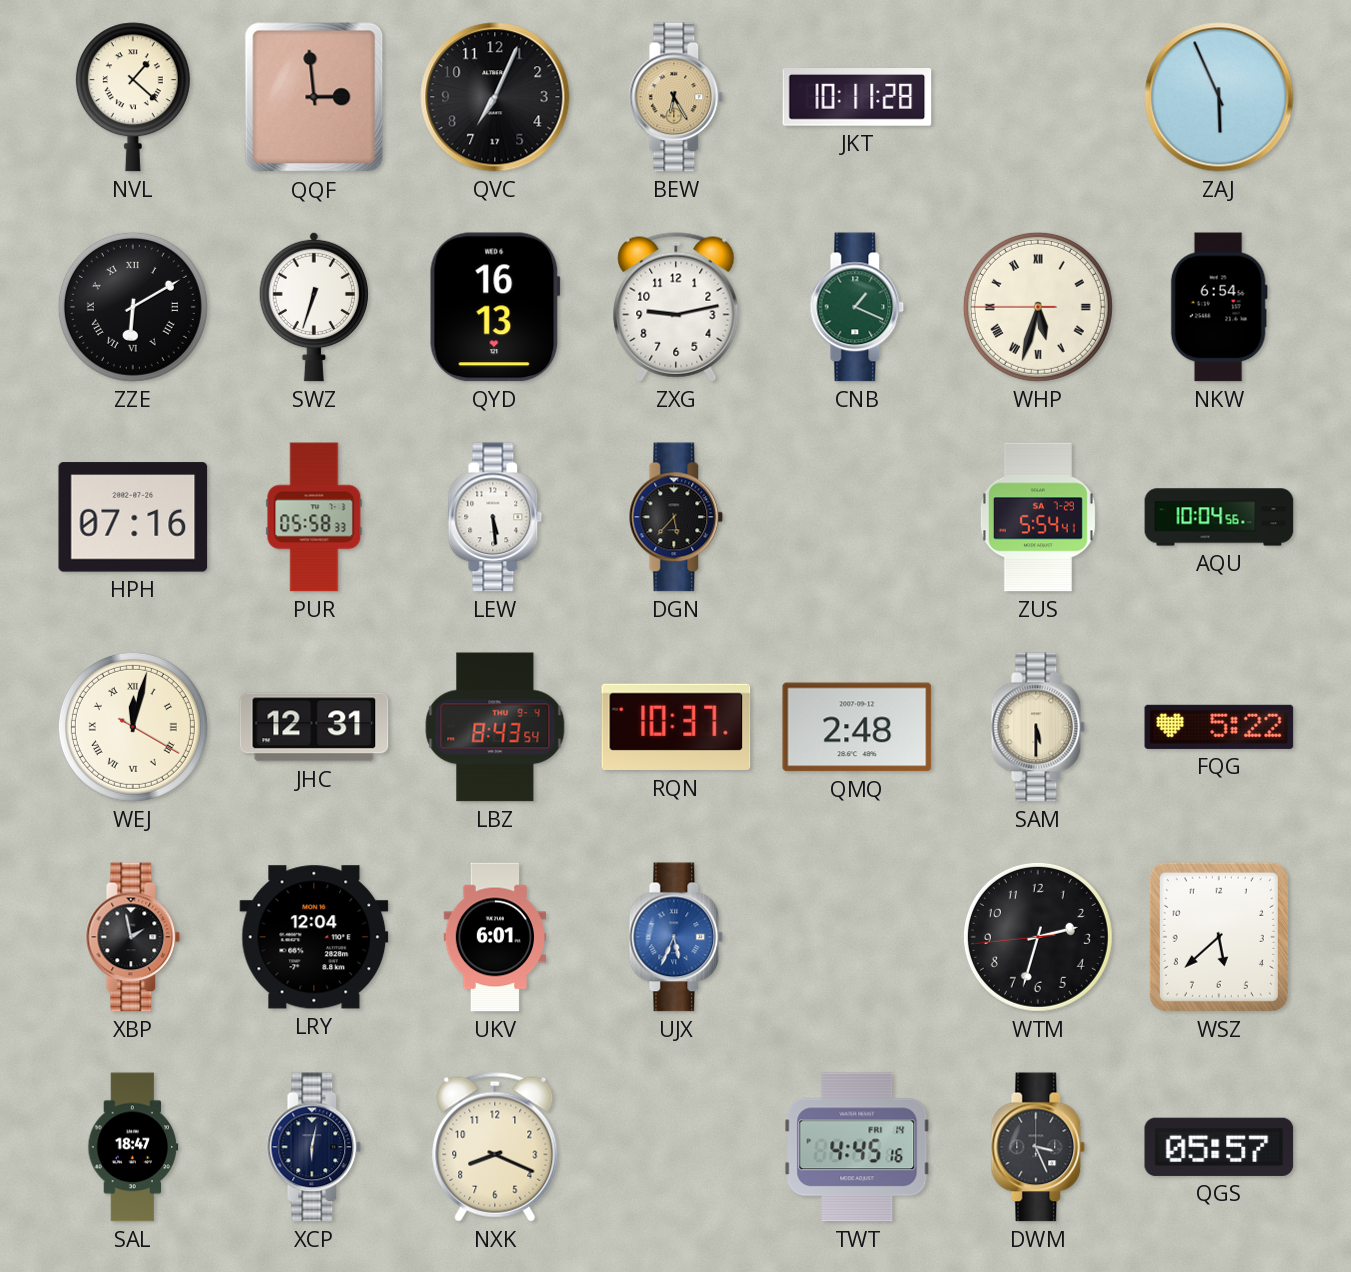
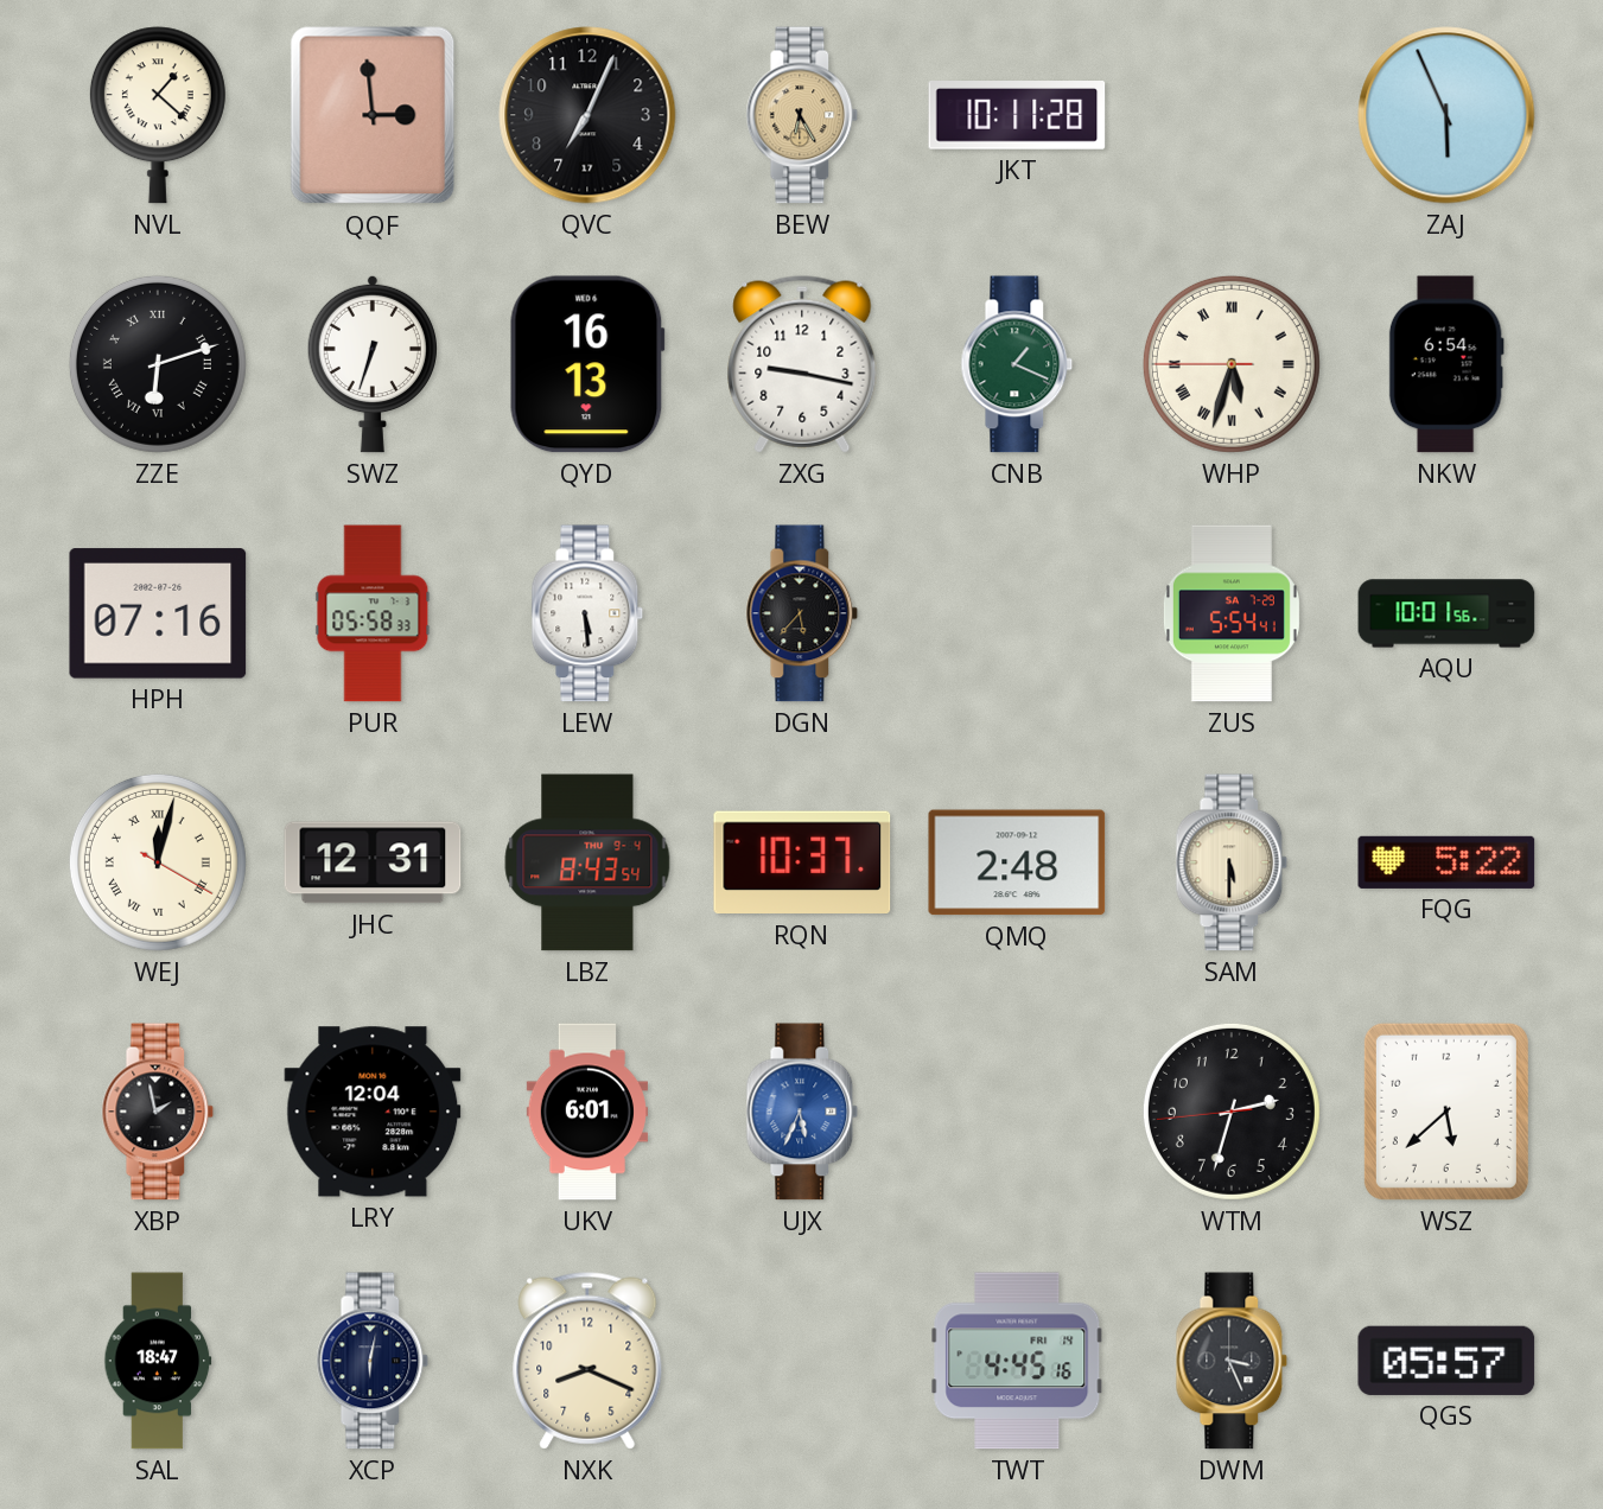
ZZE: 6:10 -> 6:12 (158, 364)
ZXG: 9:13 -> 9:17 (802, 364)
AQU: 10:04 -> 10:01 (1446, 613)
